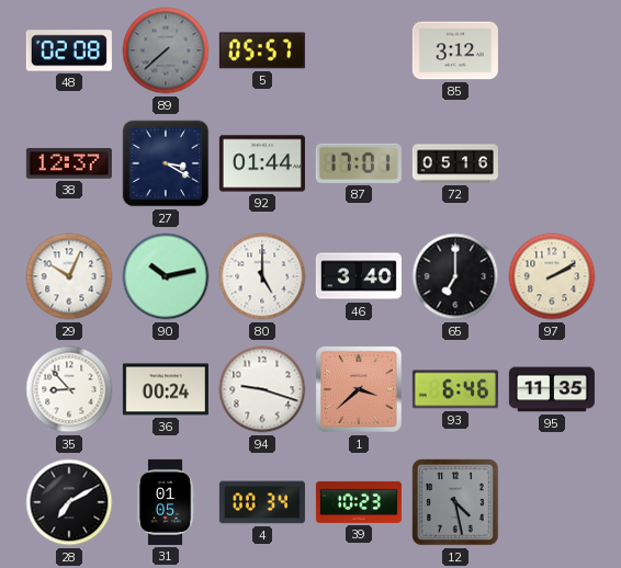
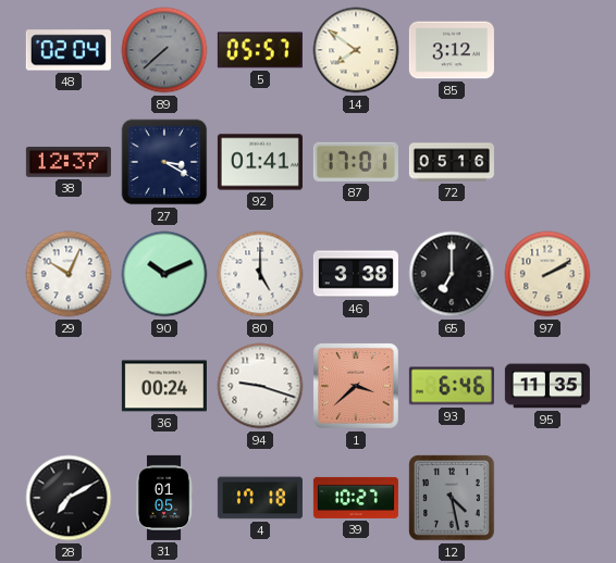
48: 02:08 -> 02:04 (69, 50)
14: none -> 7:51 (356, 50)
92: 01:44 -> 01:41 (260, 162)
90: 10:13 -> 10:11 (164, 274)
46: 3:40 -> 3:38 (356, 274)
35: 8:53 -> none (69, 389)
4: 00:34 -> 17:18 (260, 498)
39: 10:23 -> 10:27 (356, 498)
